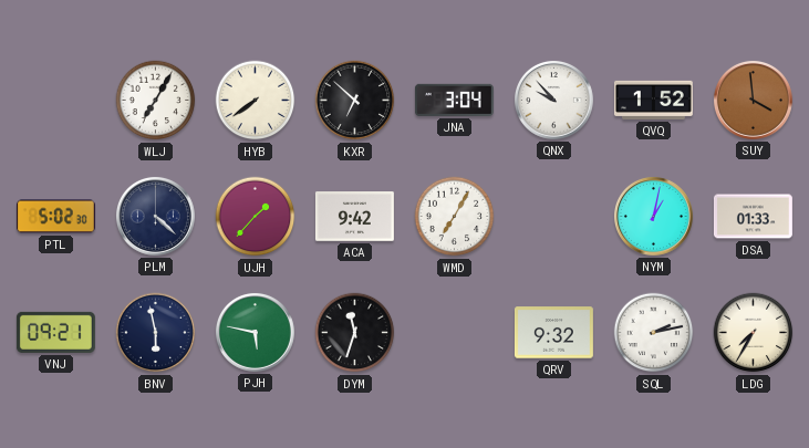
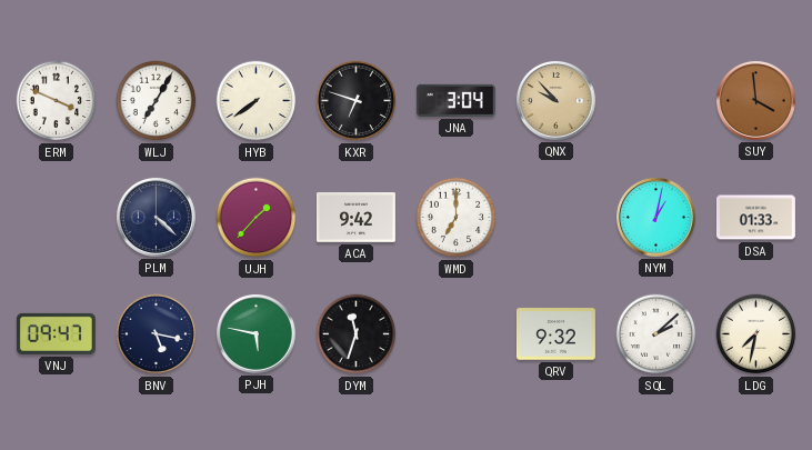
ERM: none -> 3:49 (57, 101)
KXR: 6:52 -> 6:48 (357, 101)
QNX dial: white -> champagne (555, 100)
QVQ: 1:52 -> none (653, 100)
PTL: 5:02 -> none (55, 217)
WMD: 7:05 -> 7:00 (457, 218)
VNJ: 09:21 -> 09:47 (56, 333)
BNV: 5:58 -> 5:17 (157, 334)
SQL: 2:13 -> 2:08 (656, 334)
LDG: 7:35 -> 7:32 (756, 334)
